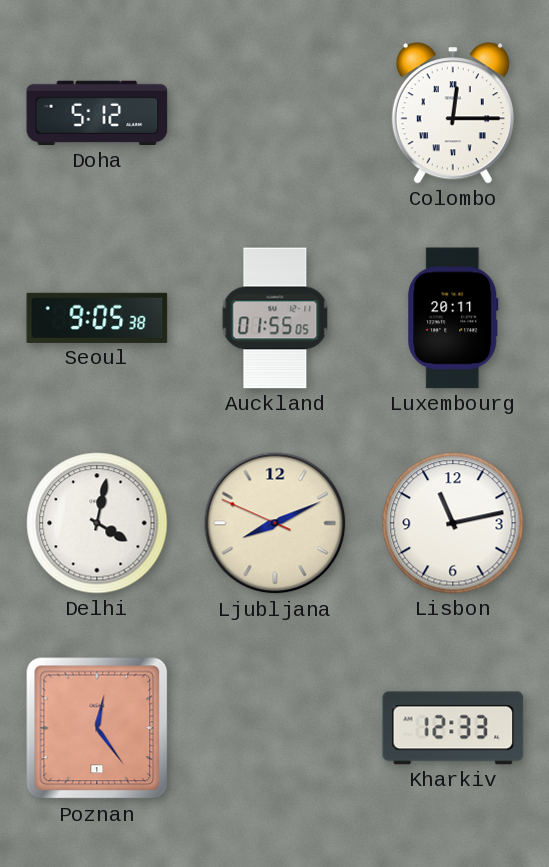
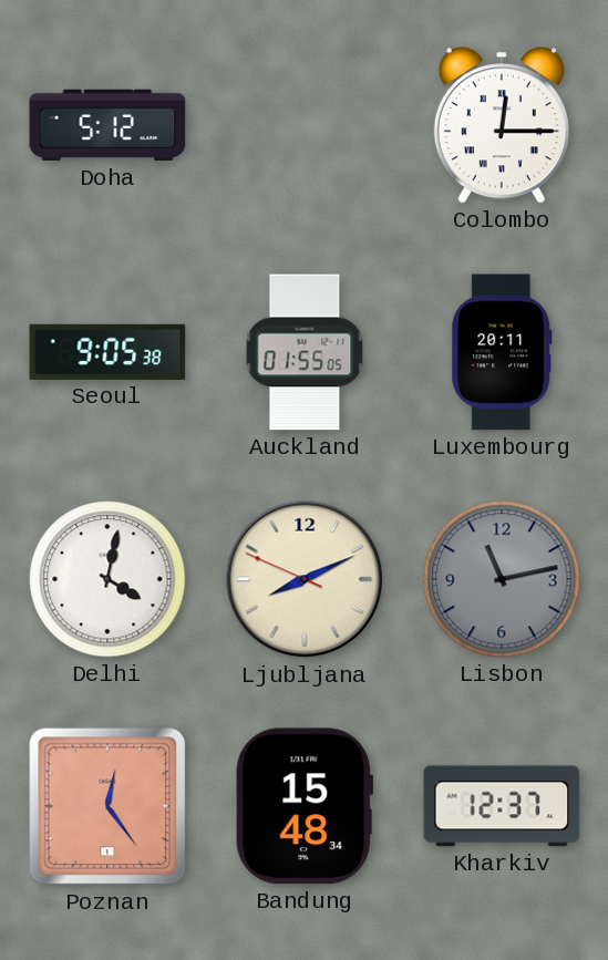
Lisbon dial: white -> grey (502, 579)
Bandung: none -> 15:48 (305, 806)
Kharkiv: 12:33 -> 12:37 (502, 806)
